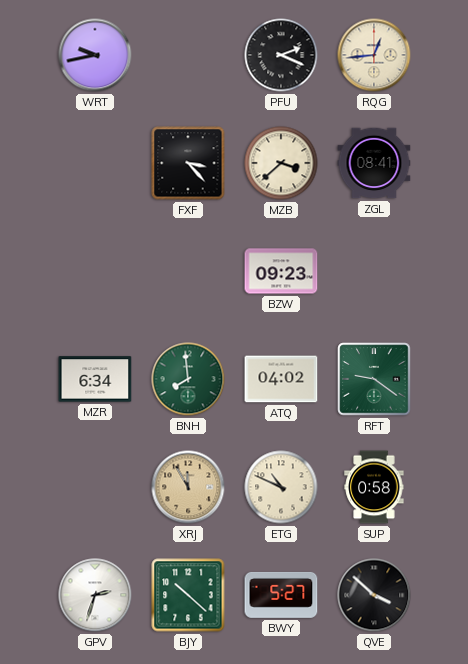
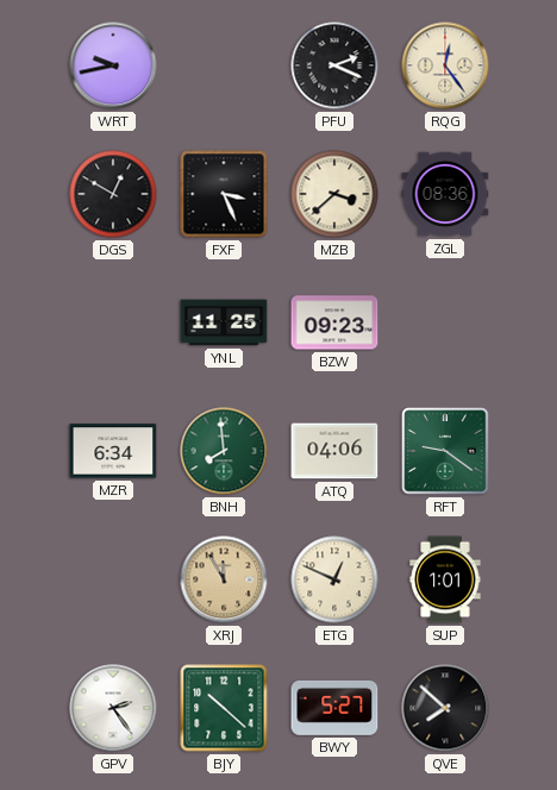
RQG: 12:44 -> 12:24 (445, 65)
DGS: none -> 12:50 (113, 194)
FXF: 3:23 -> 3:26 (224, 194)
ZGL: 08:41 -> 08:36 (445, 194)
YNL: none -> 11:25 (224, 322)
ATQ: 04:02 -> 04:06 (334, 451)
ETG: 10:49 -> 12:49 (334, 579)
SUP: 0:58 -> 1:01 (445, 579)
GPV: 2:33 -> 2:24 (113, 708)
QVE: 3:52 -> 7:52 (445, 708)
